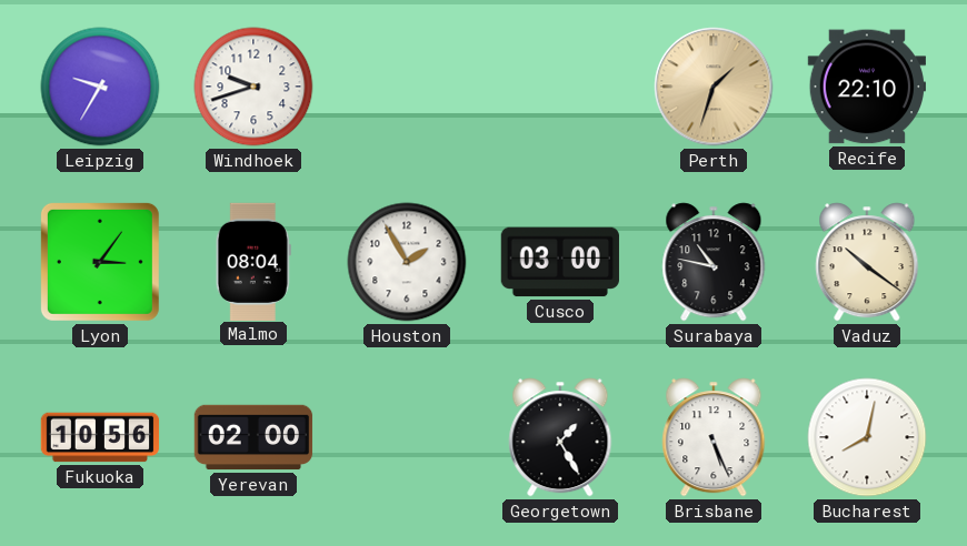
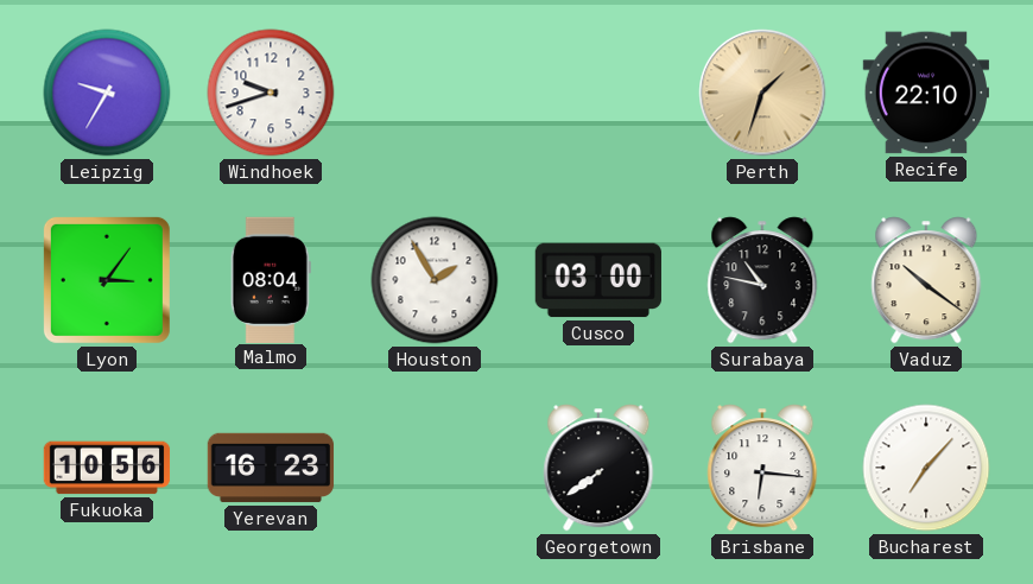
Yerevan: 02:00 -> 16:23 (271, 468)
Georgetown: 1:25 -> 7:39 (598, 468)
Brisbane: 5:26 -> 6:16 (762, 468)
Bucharest: 8:02 -> 7:07 (926, 468)
